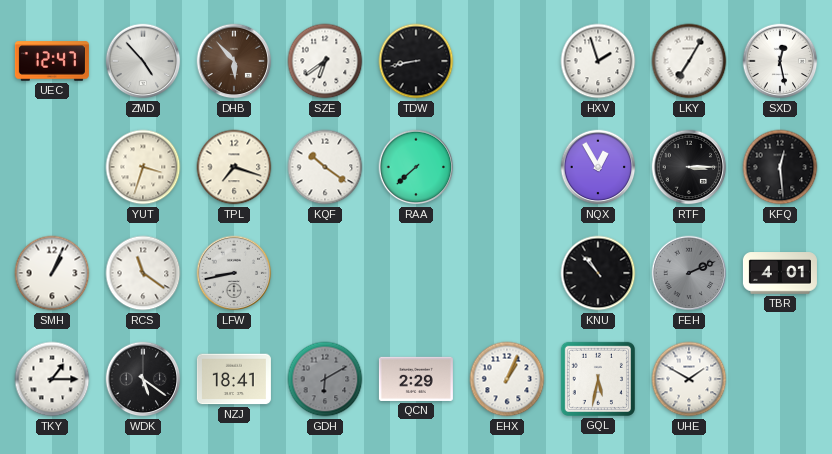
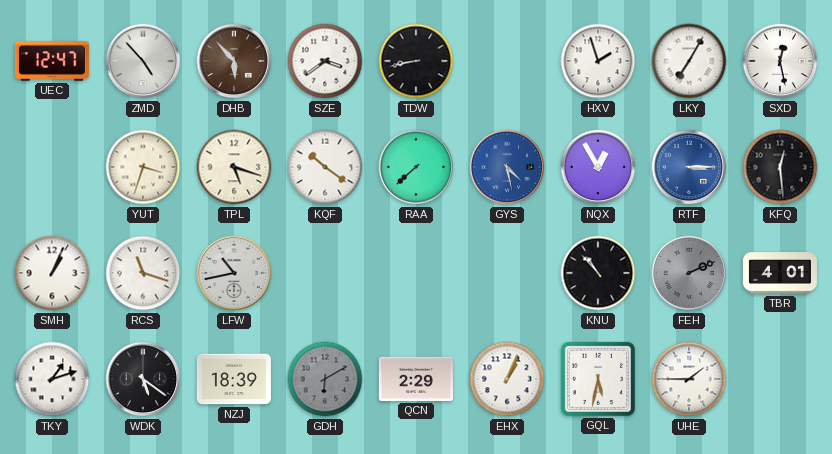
SZE: 6:39 -> 3:39 (325, 61)
TPL: 7:18 -> 5:18 (234, 167)
GYS: none -> 4:28 (507, 167)
RTF dial: black -> blue (689, 167)
RCS: 11:21 -> 11:18 (143, 273)
LFW: 8:43 -> 10:43 (234, 273)
TKY: 1:15 -> 1:12 (52, 379)
NZJ: 18:41 -> 18:39 (234, 379)
UHE: 1:50 -> 1:45 (689, 379)
